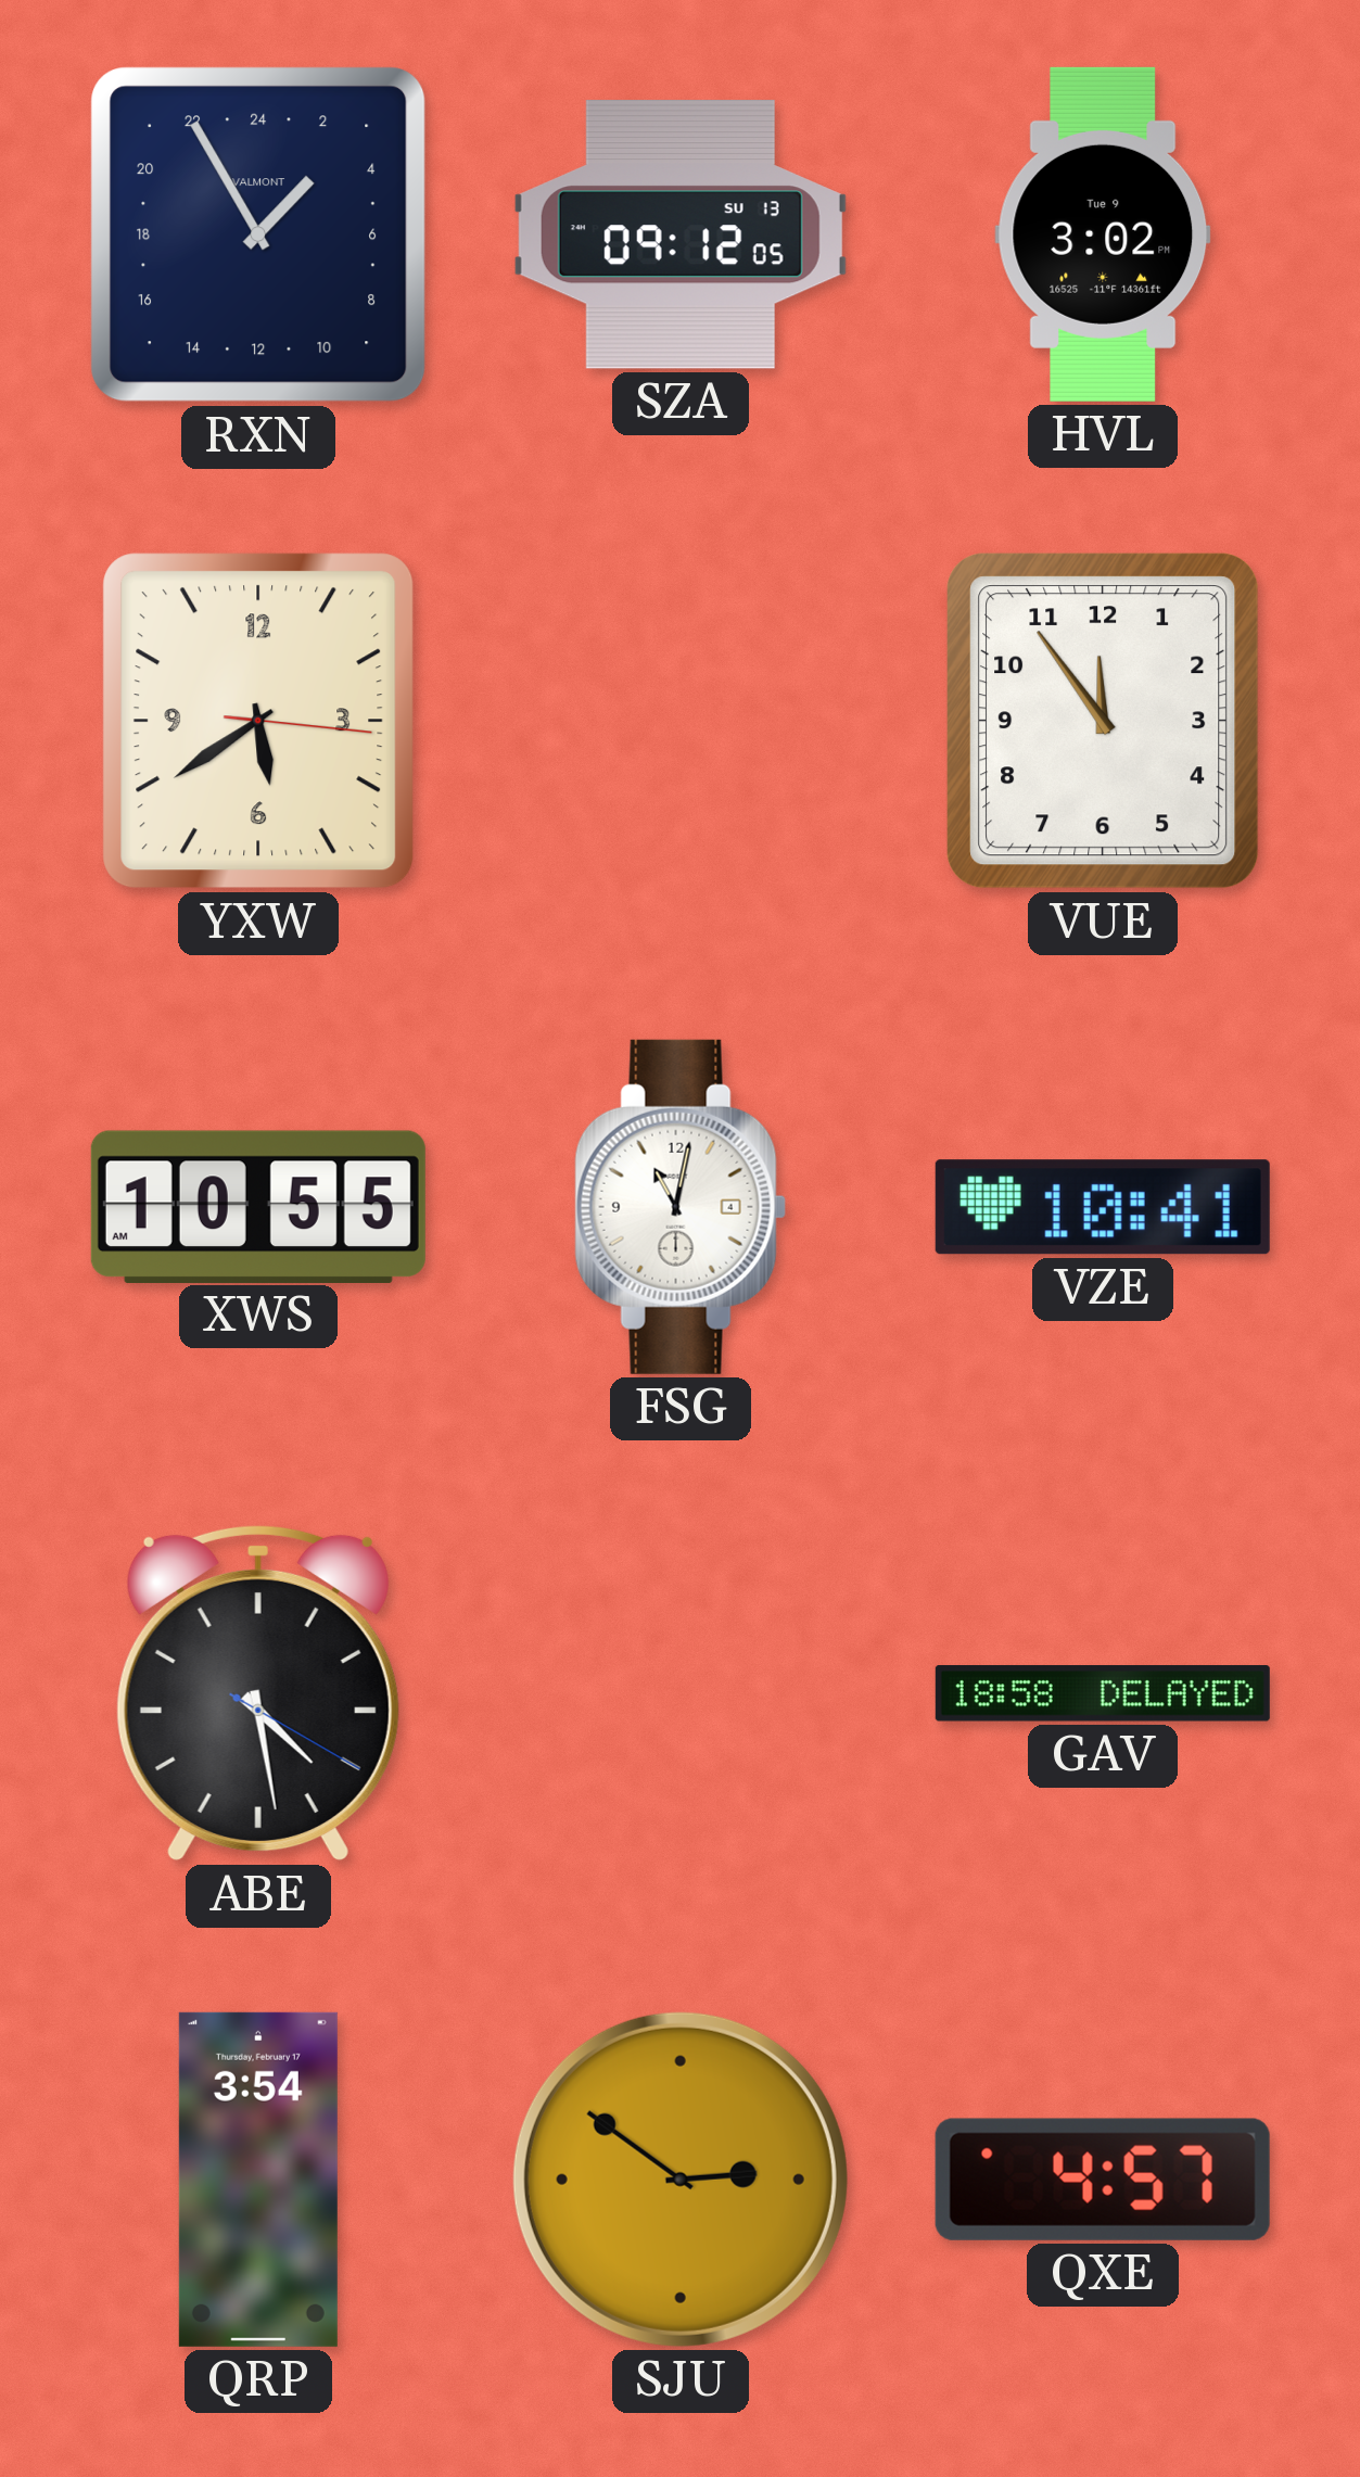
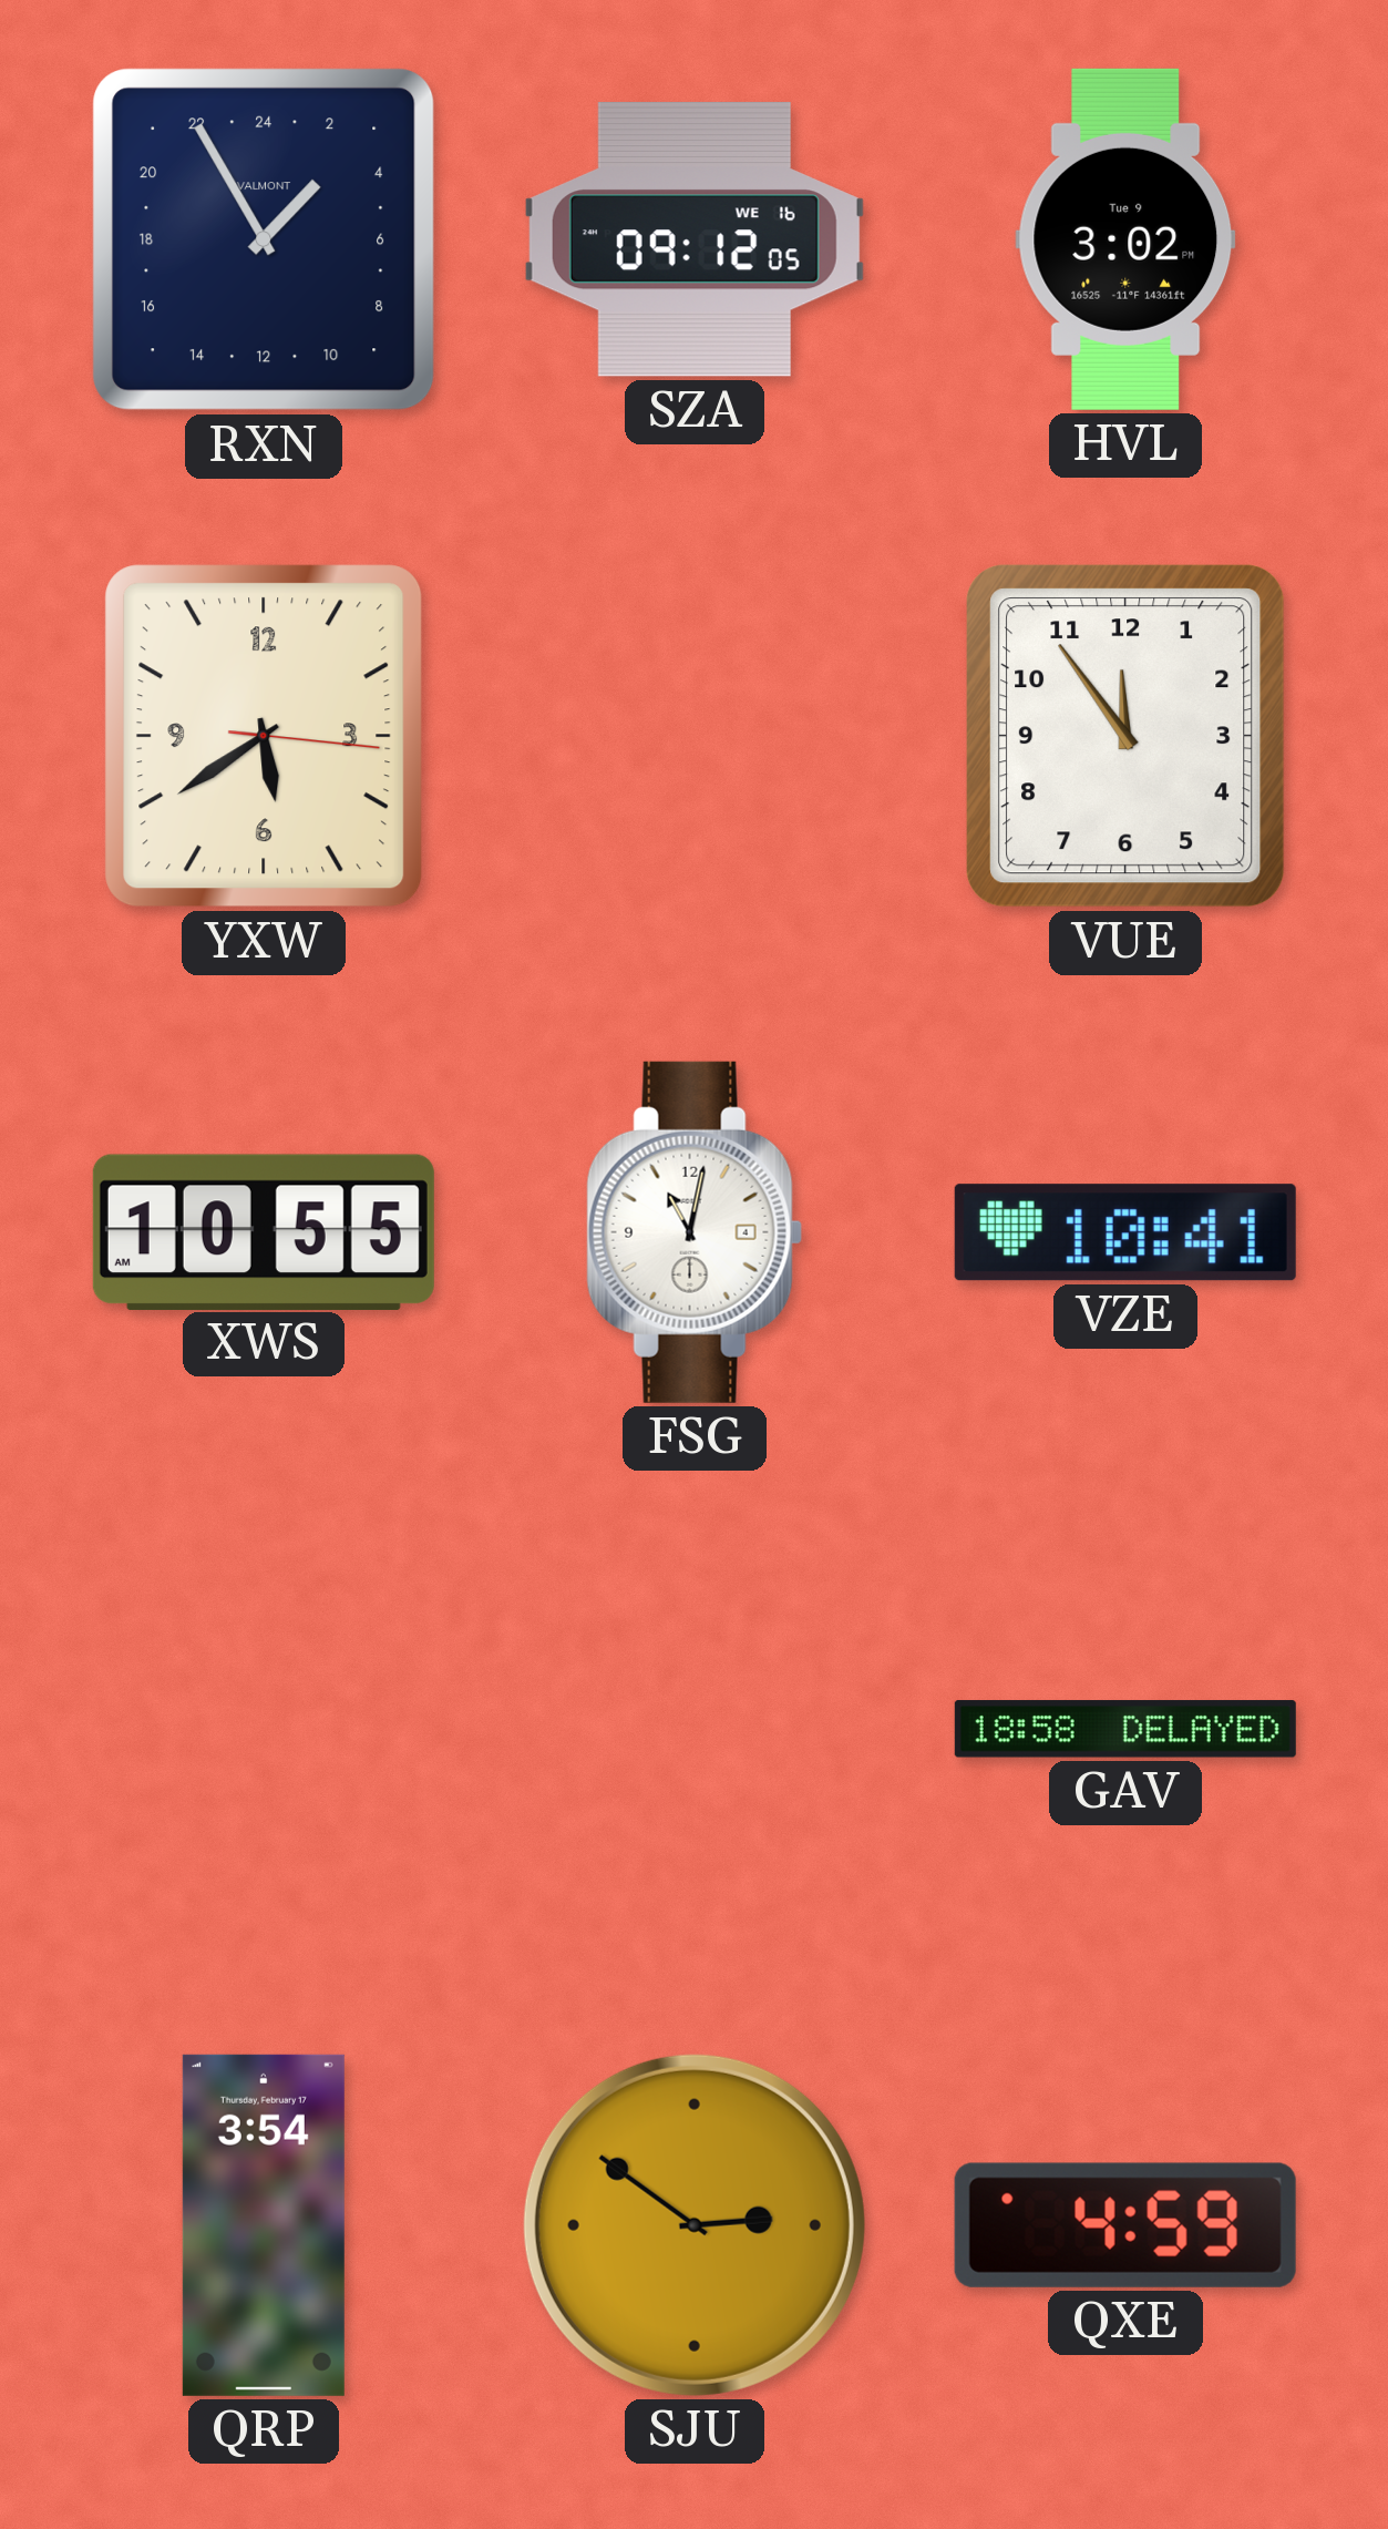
SZA date: SU 13 -> WE 16 (695, 239)
ABE: 4:28 -> none (258, 1693)
QXE: 4:57 -> 4:59 (1125, 2225)
